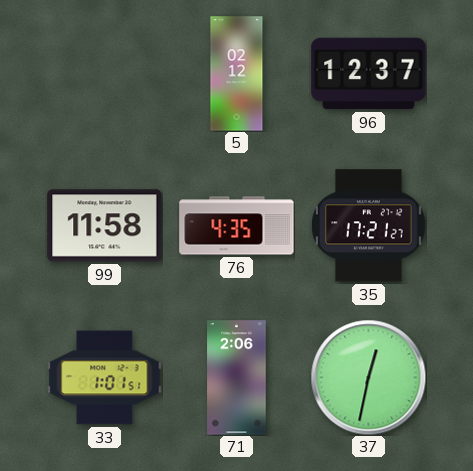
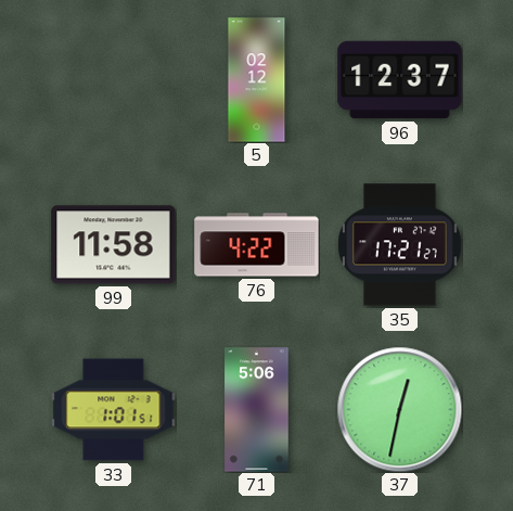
76: 4:35 -> 4:22 (257, 245)
71: 2:06 -> 5:06 (257, 410)
